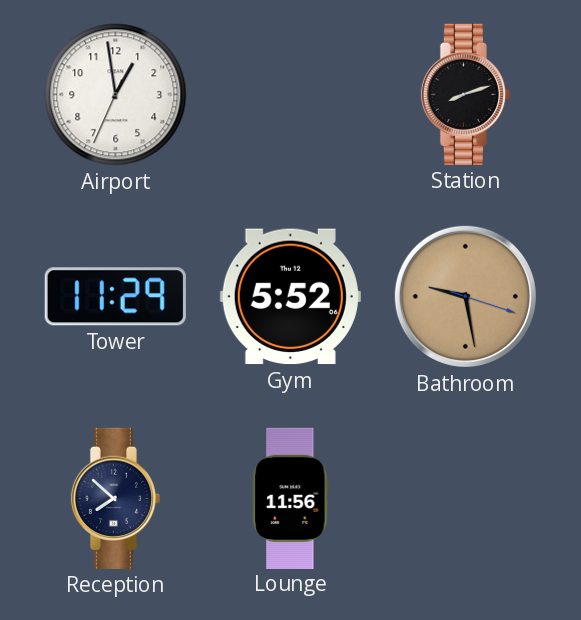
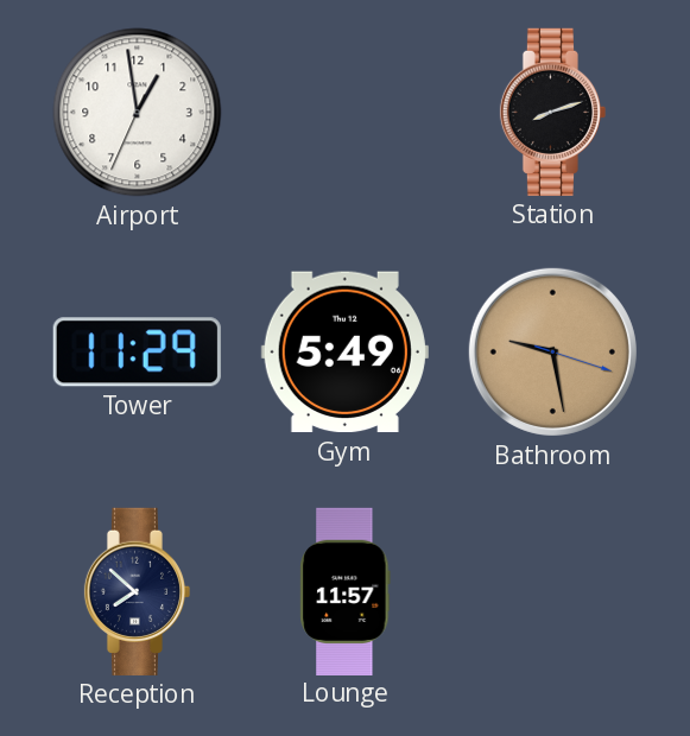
Gym: 5:52 -> 5:49 (344, 353)
Lounge: 11:56 -> 11:57 (346, 591)
